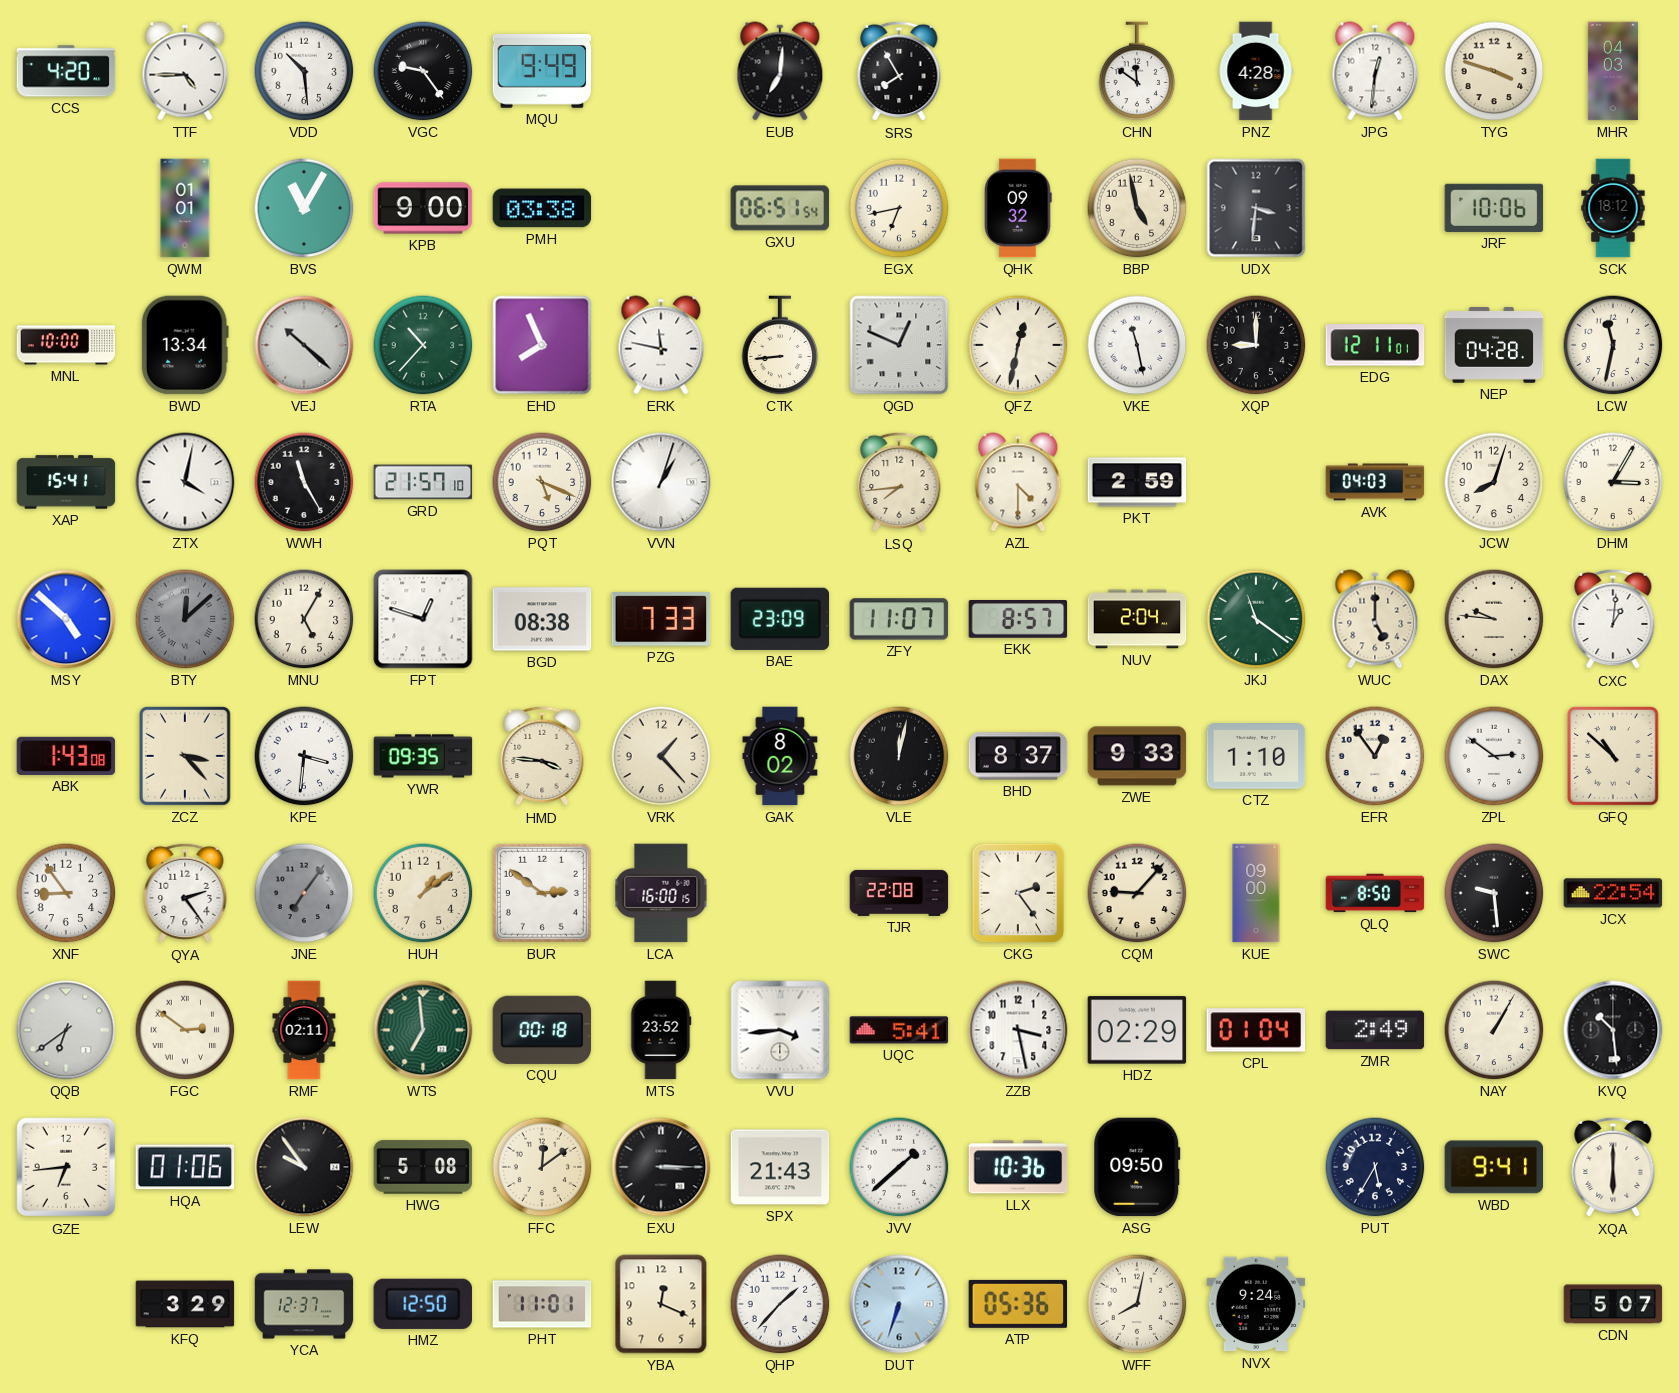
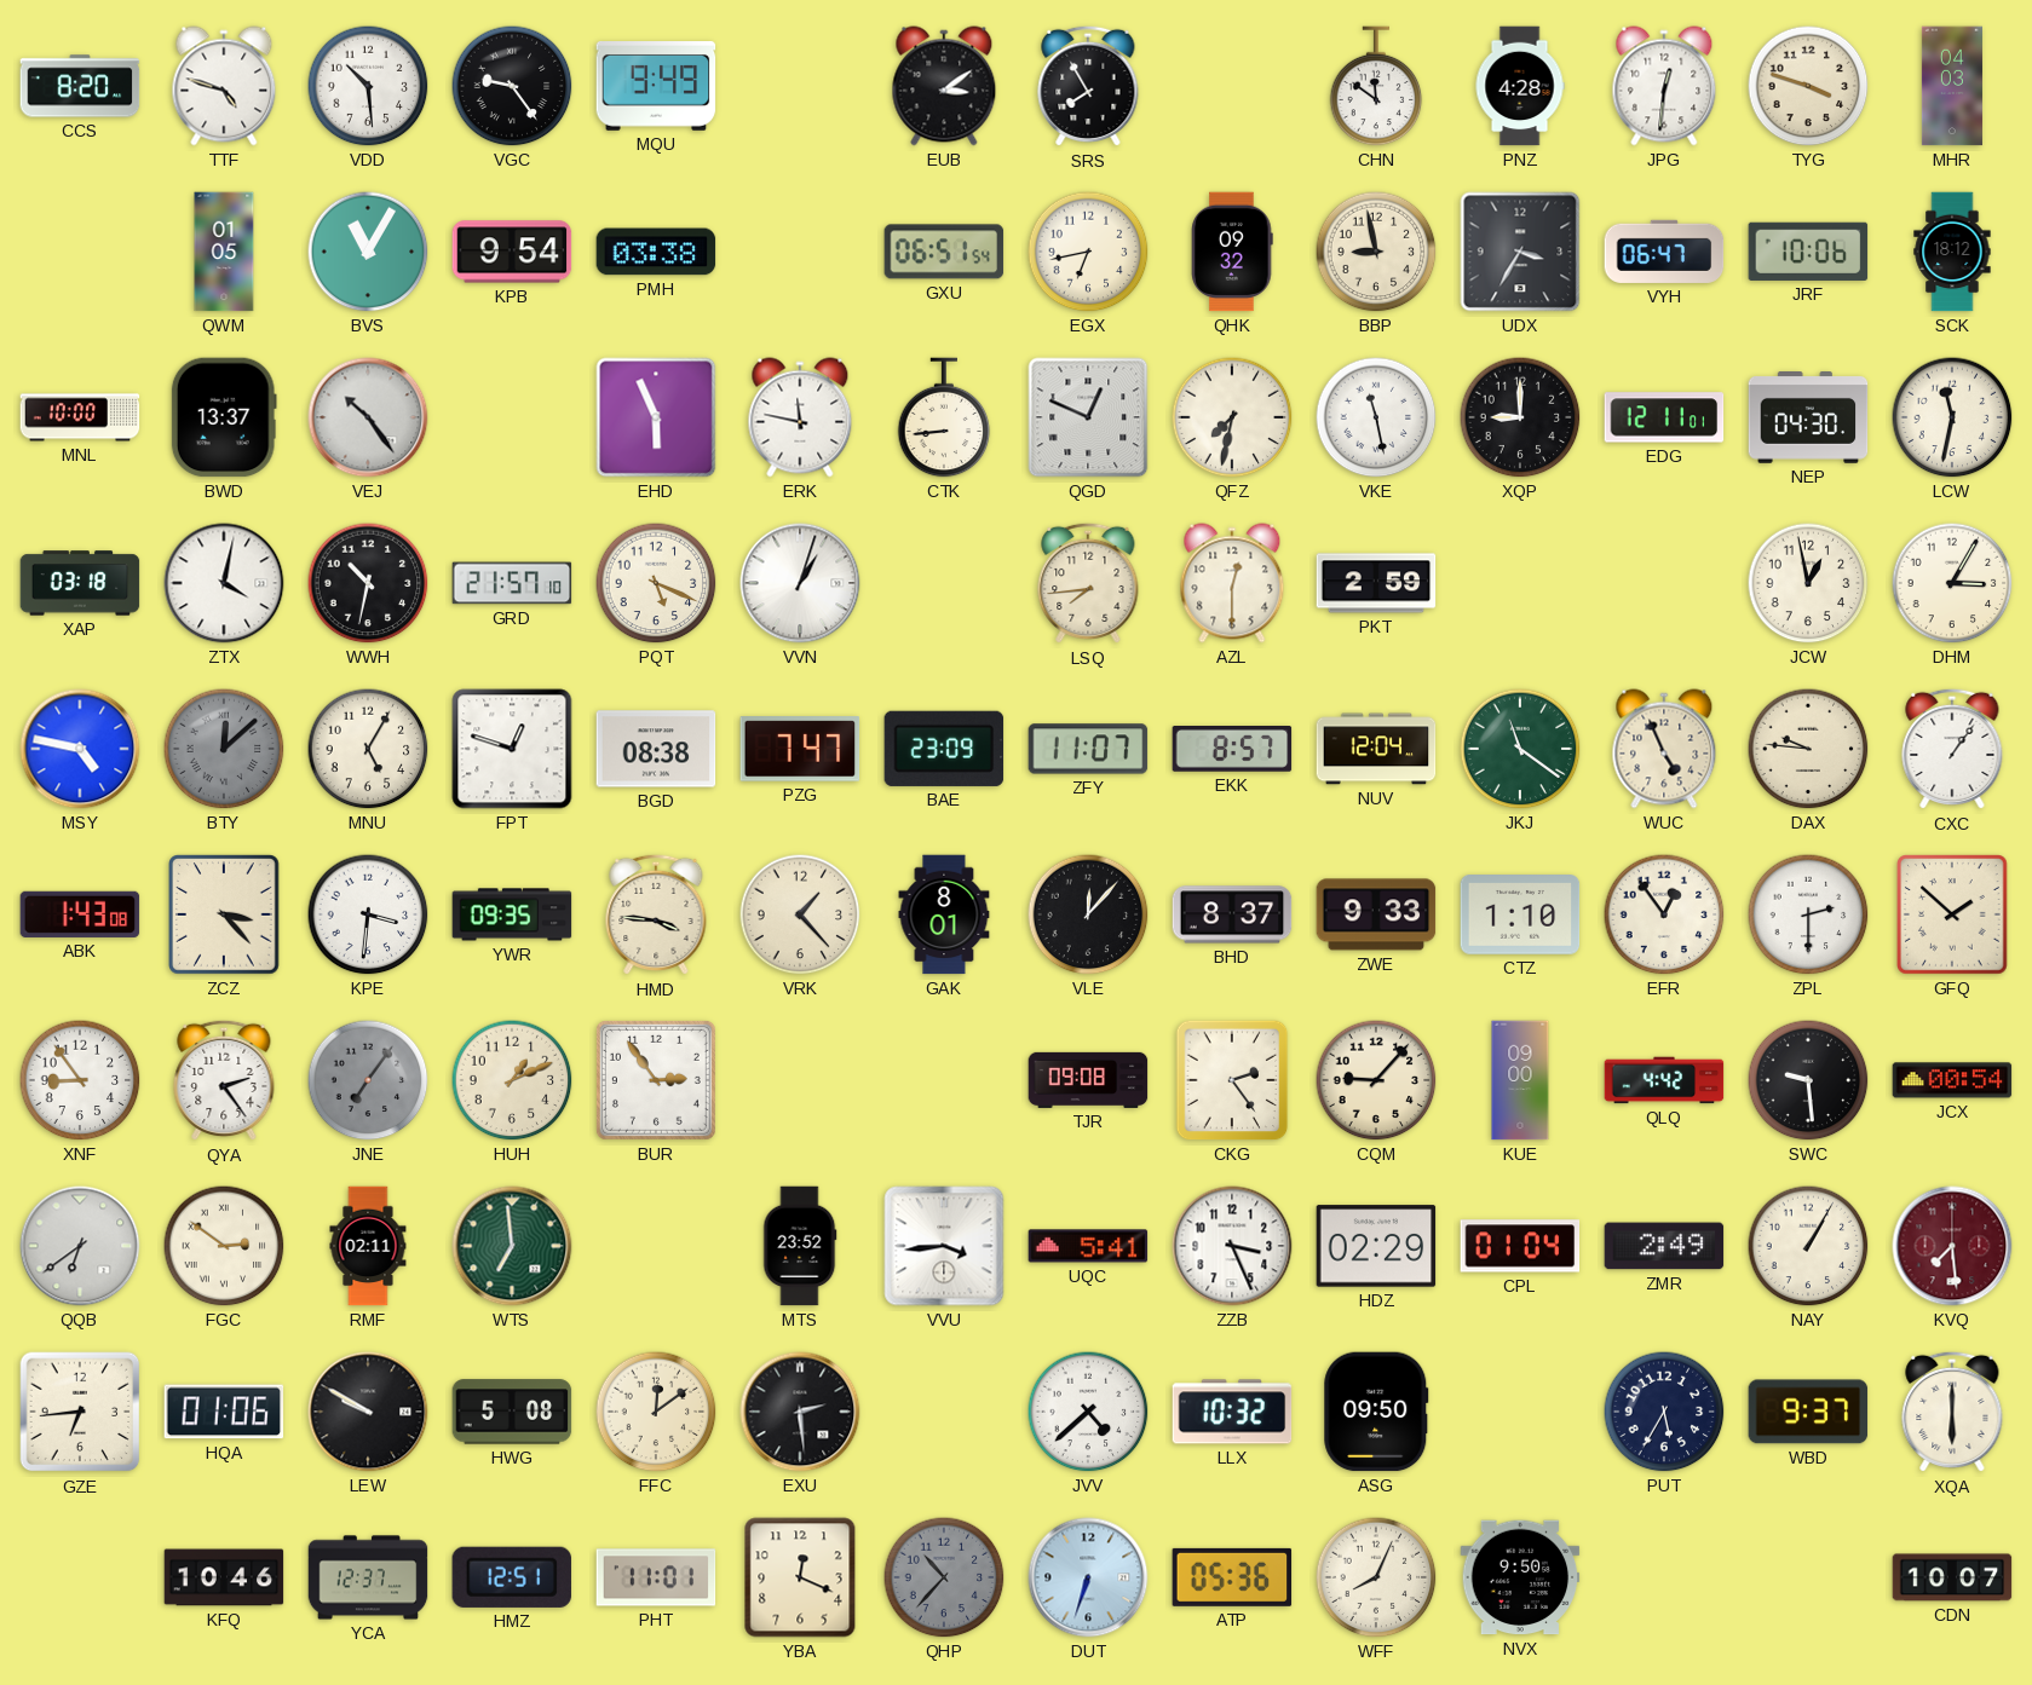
CCS: 4:20 -> 8:20 (80, 86)
TTF: 4:45 -> 4:48 (224, 86)
EUB: 7:01 -> 3:09 (944, 86)
QWM: 01:01 -> 01:05 (224, 252)
KPB: 9:00 -> 9:54 (512, 252)
BBP: 4:58 -> 8:58 (1376, 252)
UDX: 3:31 -> 3:35 (1520, 252)
VYH: none -> 06:47 (1664, 252)
BWD: 13:34 -> 13:37 (224, 417)
VEJ: 10:22 -> 10:24 (368, 417)
RTA: 10:37 -> none (423, 345)
EHD: 7:56 -> 5:56 (656, 417)
QFZ: 12:32 -> 7:32 (1232, 417)
NEP: 04:28 -> 04:30 (1808, 419)
XAP: 15:41 -> 03:18 (80, 583)
WWH: 11:25 -> 10:32 (368, 583)
AZL: 4:30 -> 12:30 (1232, 583)
AVK: 04:03 -> none (1375, 482)
JCW: 8:03 -> 12:58 (1808, 583)
MSY: 4:52 -> 4:47 (80, 749)
PZG: 7:33 -> 7:47 (800, 749)
NUV: 2:04 -> 12:04 (1376, 749)
WUC: 5:00 -> 4:56 (1664, 749)
CXC: 1:01 -> 1:06 (1952, 749)
GAK: 8:02 -> 8:01 (944, 914)
VLE: 12:02 -> 12:07 (1088, 914)
ZPL: 2:51 -> 2:30 (1808, 914)
GFQ: 10:52 -> 1:52 (1953, 914)
HUH: 1:09 -> 1:11 (512, 1080)
BUR: 2:51 -> 2:54 (656, 1080)
LCA: 16:00 -> none (661, 893)
TJR: 22:08 -> 09:08 (1088, 1080)
QLQ: 8:50 -> 4:42 (1664, 1080)
JCX: 22:54 -> 00:54 (1952, 1080)
CQU: 00:18 -> none (542, 1030)
ZZB: 3:28 -> 3:26 (1232, 1246)
KVQ: 10:29 -> 7:29 (1952, 1246)
KVQ dial: black -> burgundy (1952, 1246)
LEW: 9:54 -> 9:50 (368, 1412)
EXU: 3:15 -> 2:29 (800, 1412)
SPX: 21:43 -> none (780, 1167)
JVV: 1:38 -> 4:38 (1088, 1412)
LLX: 10:36 -> 10:32 (1232, 1412)
WBD: 9:41 -> 9:37 (1808, 1412)
KFQ: 3:29 -> 10:46 (224, 1577)
HMZ: 12:50 -> 12:51 (511, 1577)
QHP: 1:37 -> 10:37 (944, 1577)
QHP dial: white -> grey (944, 1577)
WFF: 8:02 -> 8:04 (1376, 1577)
NVX: 9:24 -> 9:50 (1520, 1577)
CDN: 5:07 -> 10:07 (1952, 1577)
